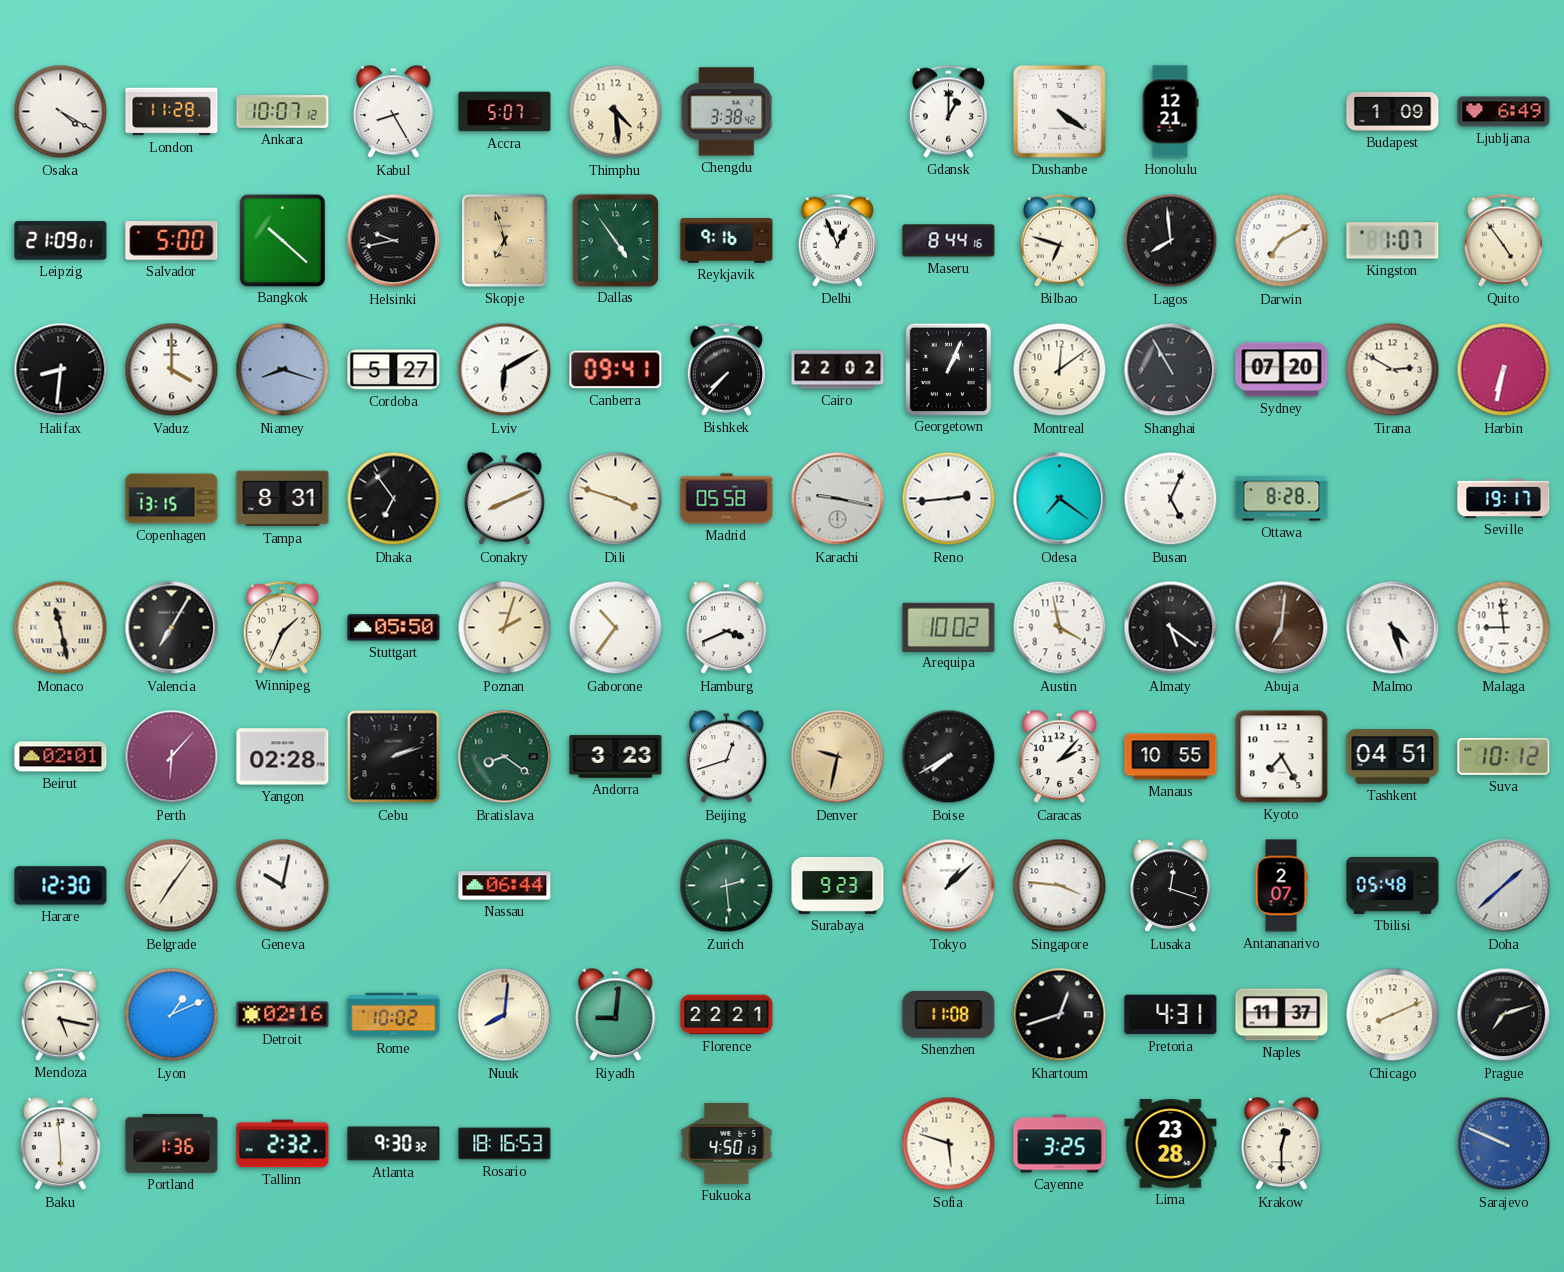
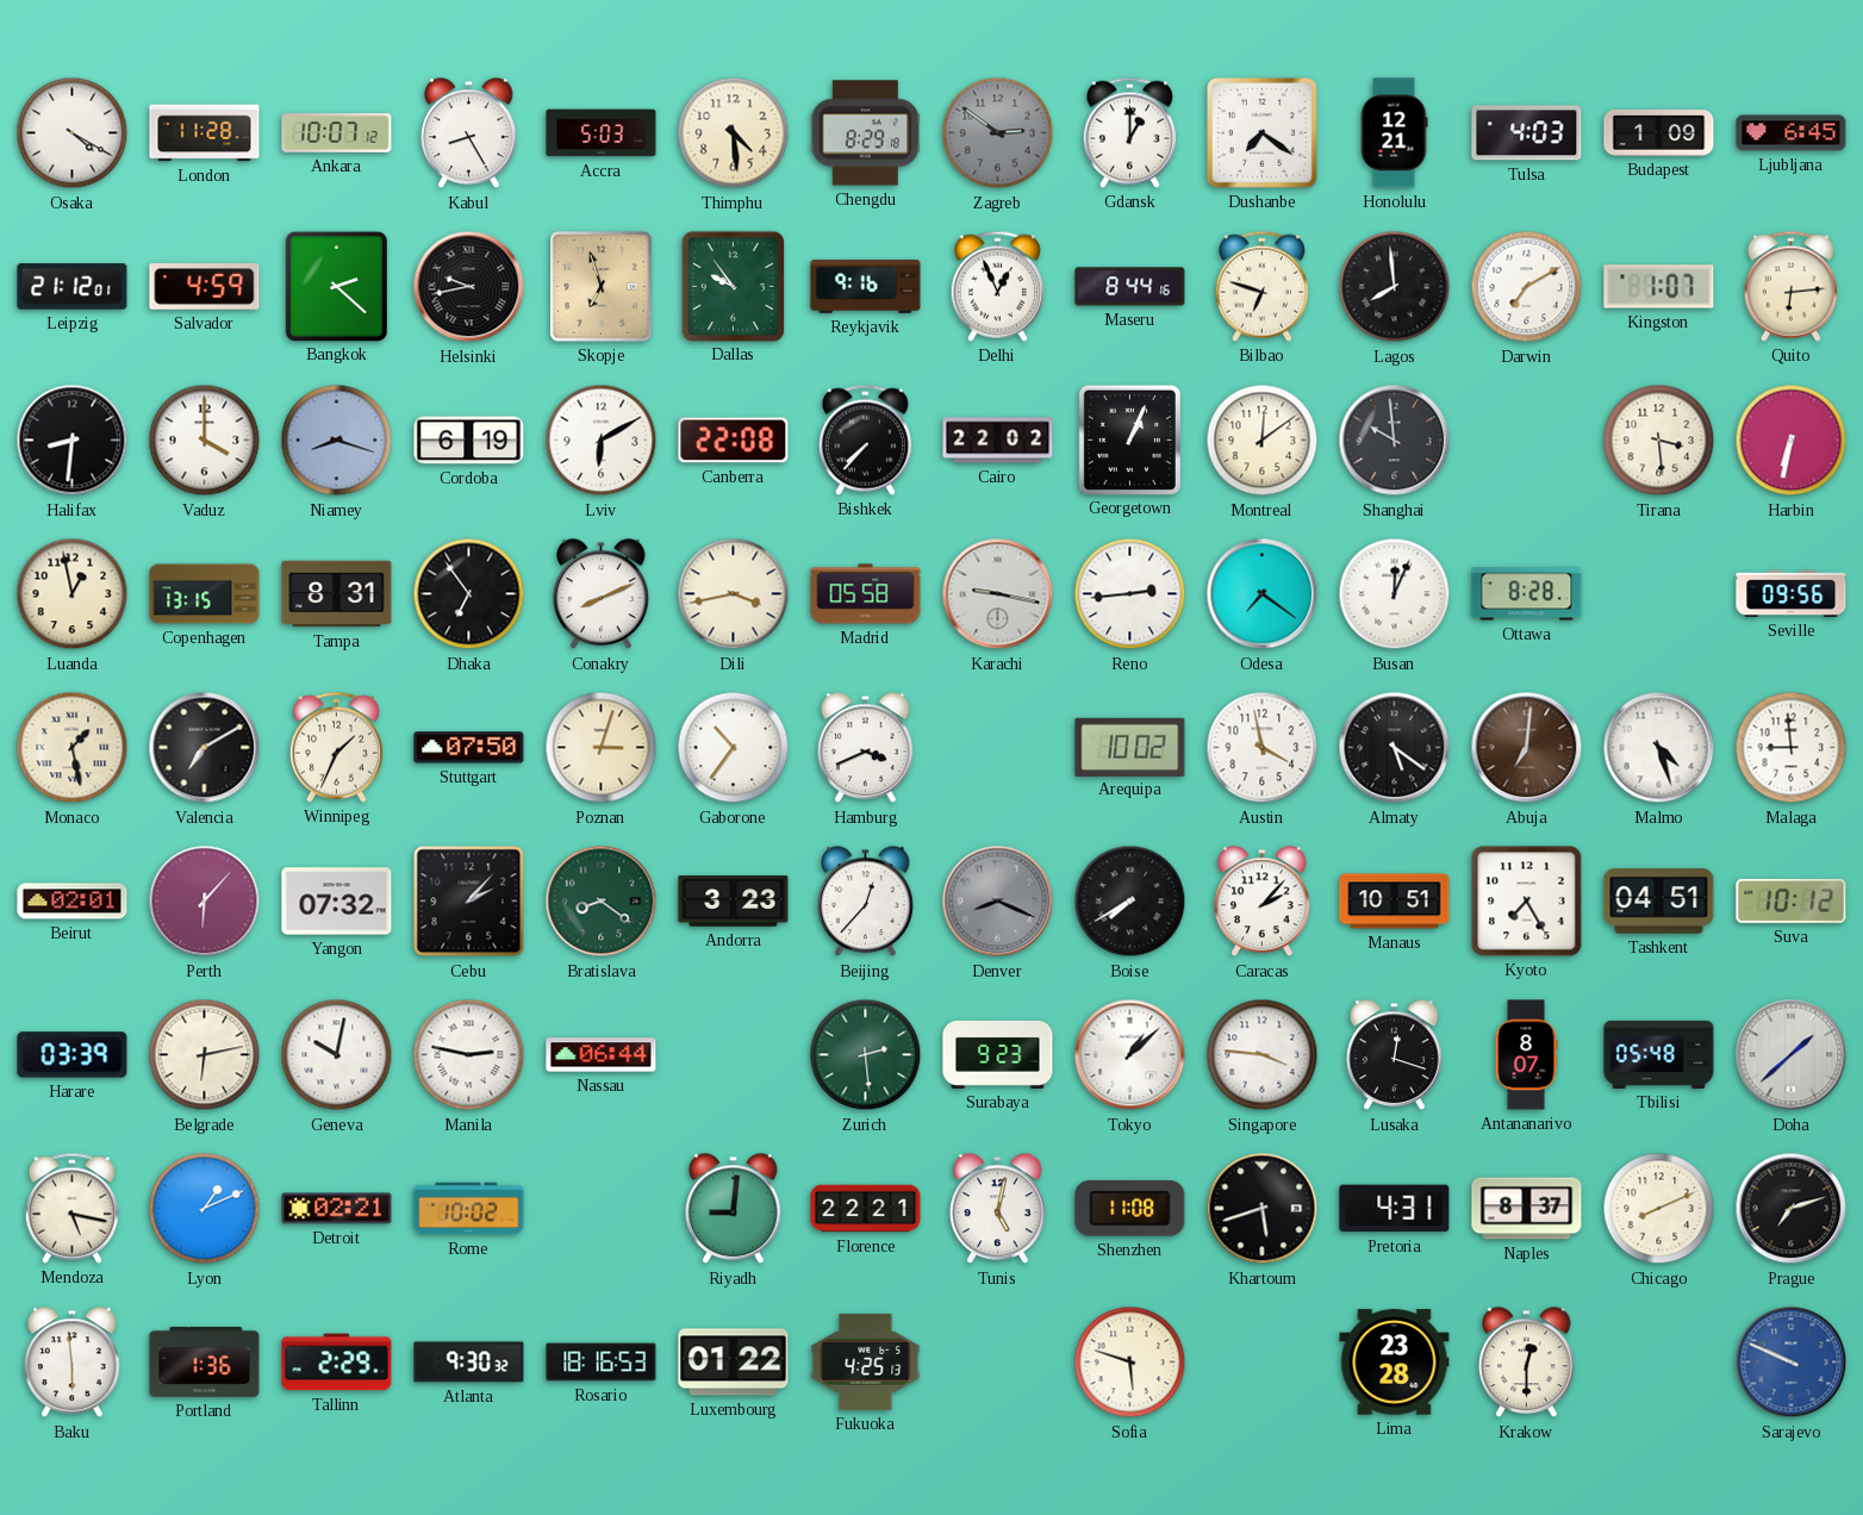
Accra: 5:07 -> 5:03 (602, 133)
Chengdu: 3:38 -> 8:29 (866, 133)
Zagreb: none -> 2:51 (998, 133)
Dushanbe: 4:21 -> 7:21 (1263, 133)
Tulsa: none -> 4:03 (1527, 133)
Ljubljana: 6:49 -> 6:45 (1792, 133)
Leipzig: 21:09 -> 21:12 (73, 287)
Salvador: 5:00 -> 4:59 (205, 287)
Bangkok: 10:22 -> 2:22 (336, 286)
Dallas: 4:54 -> 9:54 (733, 286)
Quito: 4:54 -> 6:14 (1790, 286)
Cordoba: 5:27 -> 6:19 (469, 441)
Canberra: 09:41 -> 22:08 (734, 441)
Shanghai: 10:55 -> 9:59 (1395, 441)
Sydney: 07:20 -> none (1282, 370)
Tirana: 2:50 -> 3:29 (1659, 441)
Luanda: none -> 12:58 (73, 594)
Dili: 3:48 -> 3:43 (734, 594)
Busan: 5:04 -> 12:04 (1395, 594)
Seville: 19:17 -> 09:56 (1792, 593)
Monaco: 11:28 -> 1:28 (73, 748)
Valencia: 7:05 -> 7:10 (205, 748)
Stuttgart: 05:50 -> 07:50 (469, 748)
Poznan: 2:03 -> 3:03 (602, 748)
Yangon: 02:28 -> 07:32 (337, 902)
Cebu: 2:12 -> 2:07 (469, 902)
Beijing: 12:42 -> 12:37 (866, 902)
Denver: 9:32 -> 8:19 (998, 902)
Denver dial: champagne -> grey (998, 902)
Manaus: 10:55 -> 10:51 (1395, 902)
Harare: 12:30 -> 03:39 (73, 1055)
Belgrade: 7:06 -> 6:13 (205, 1055)
Manila: none -> 2:47 (469, 1055)
Antananarivo: 2:07 -> 8:07 (1526, 1055)
Detroit: 02:16 -> 02:21 (337, 1209)
Nuuk: 8:01 -> none (505, 1015)
Tunis: none -> 5:02 (998, 1209)
Khartoum: 12:42 -> 5:42 (1263, 1209)
Naples: 11:37 -> 8:37 (1527, 1209)
Tallinn: 2:32 -> 2:29 (337, 1363)
Luxembourg: none -> 01:22 (734, 1363)
Fukuoka: 4:50 -> 4:25 (866, 1361)
Cayenne: 3:25 -> none (1060, 1144)
